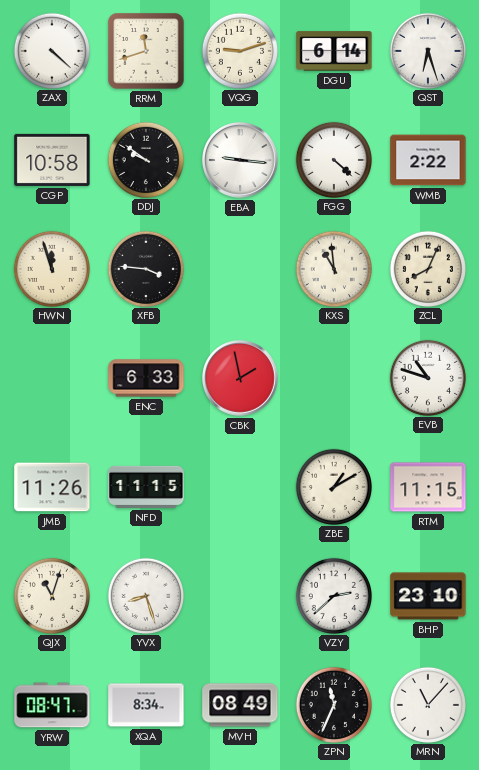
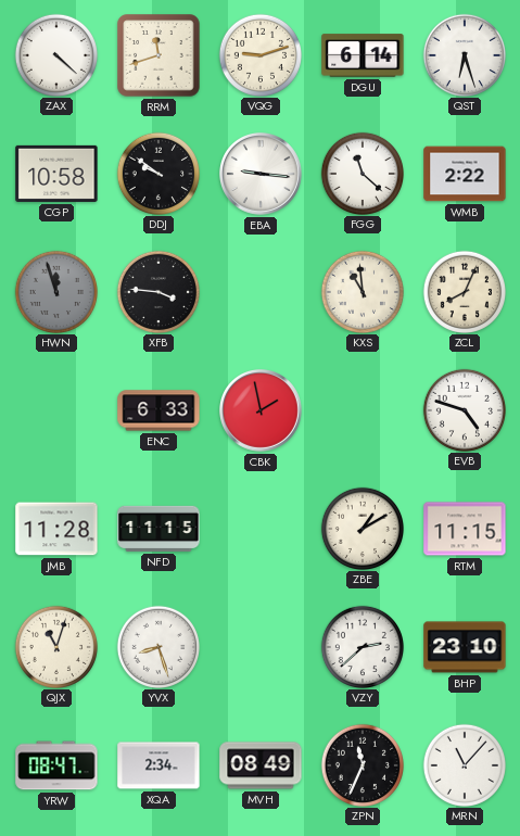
FGG: 4:22 -> 11:22 (362, 173)
HWN dial: cream -> grey (55, 291)
EVB: 10:48 -> 4:48 (464, 409)
JMB: 11:26 -> 11:28 (56, 529)
XQA: 8:34 -> 2:34 (158, 765)
